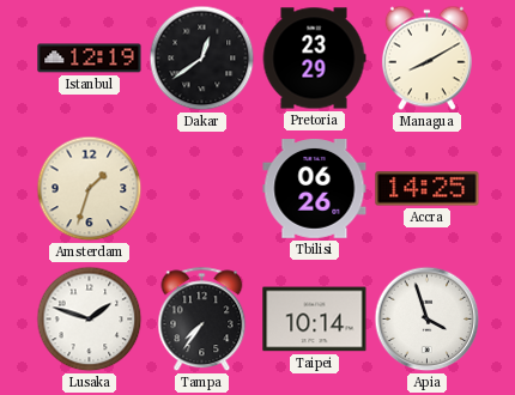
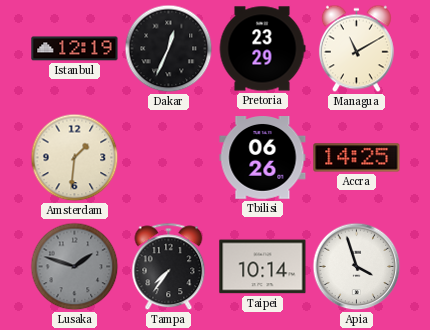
Dakar: 12:39 -> 12:34 (169, 49)
Managua: 8:10 -> 11:10 (356, 49)
Amsterdam: 1:33 -> 1:31 (75, 158)
Lusaka dial: white -> grey (75, 267)
